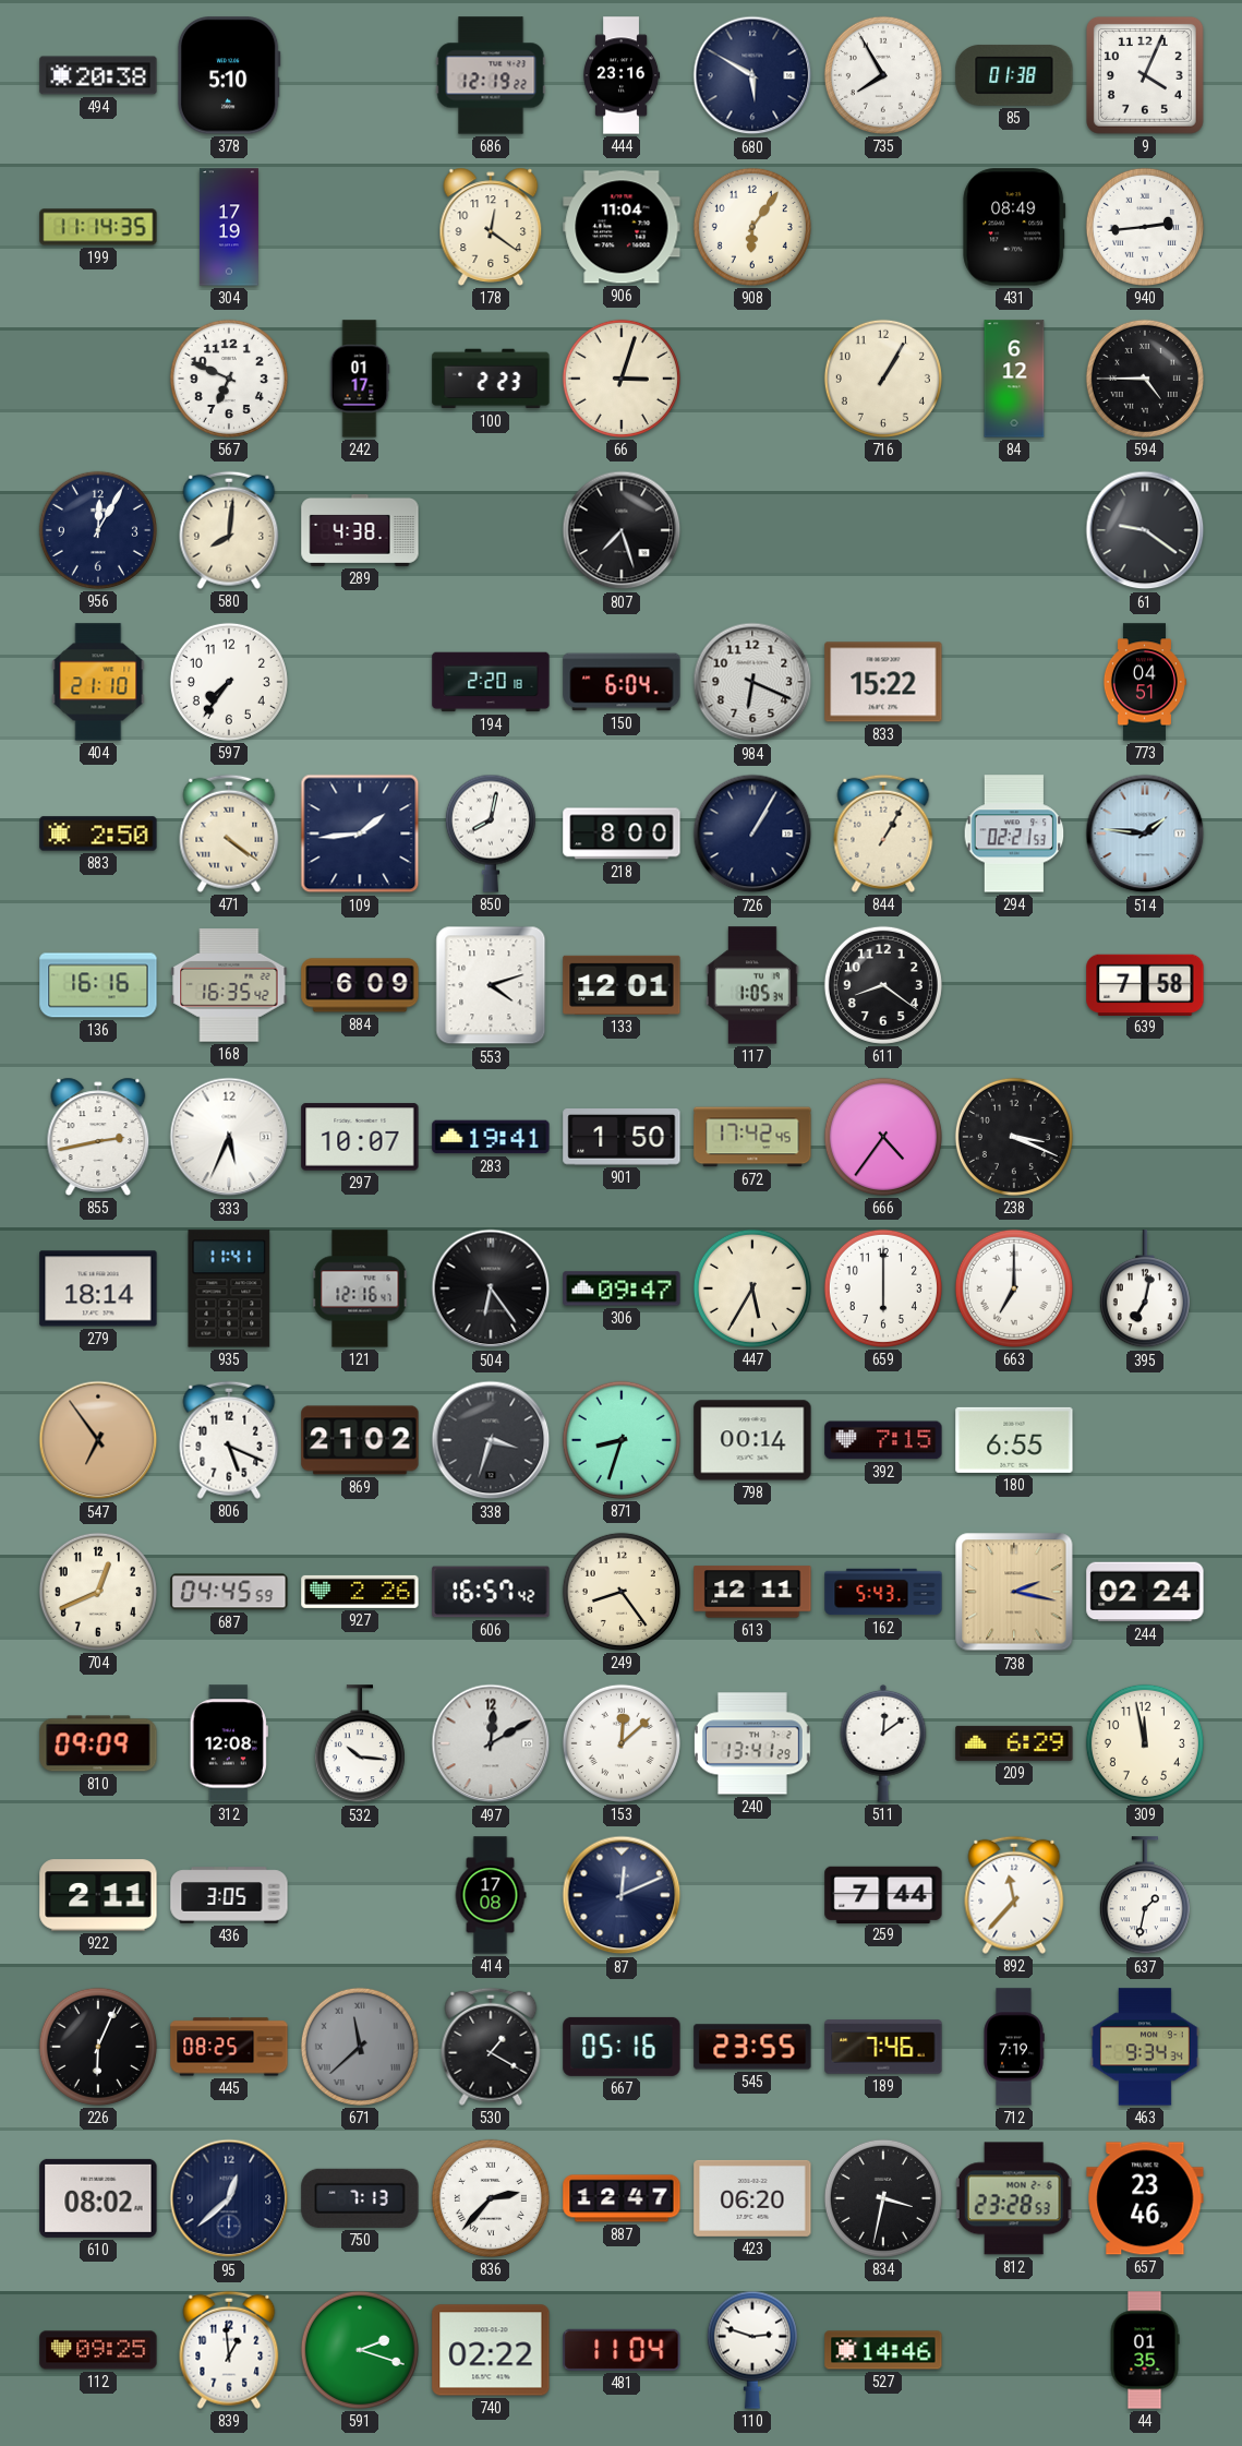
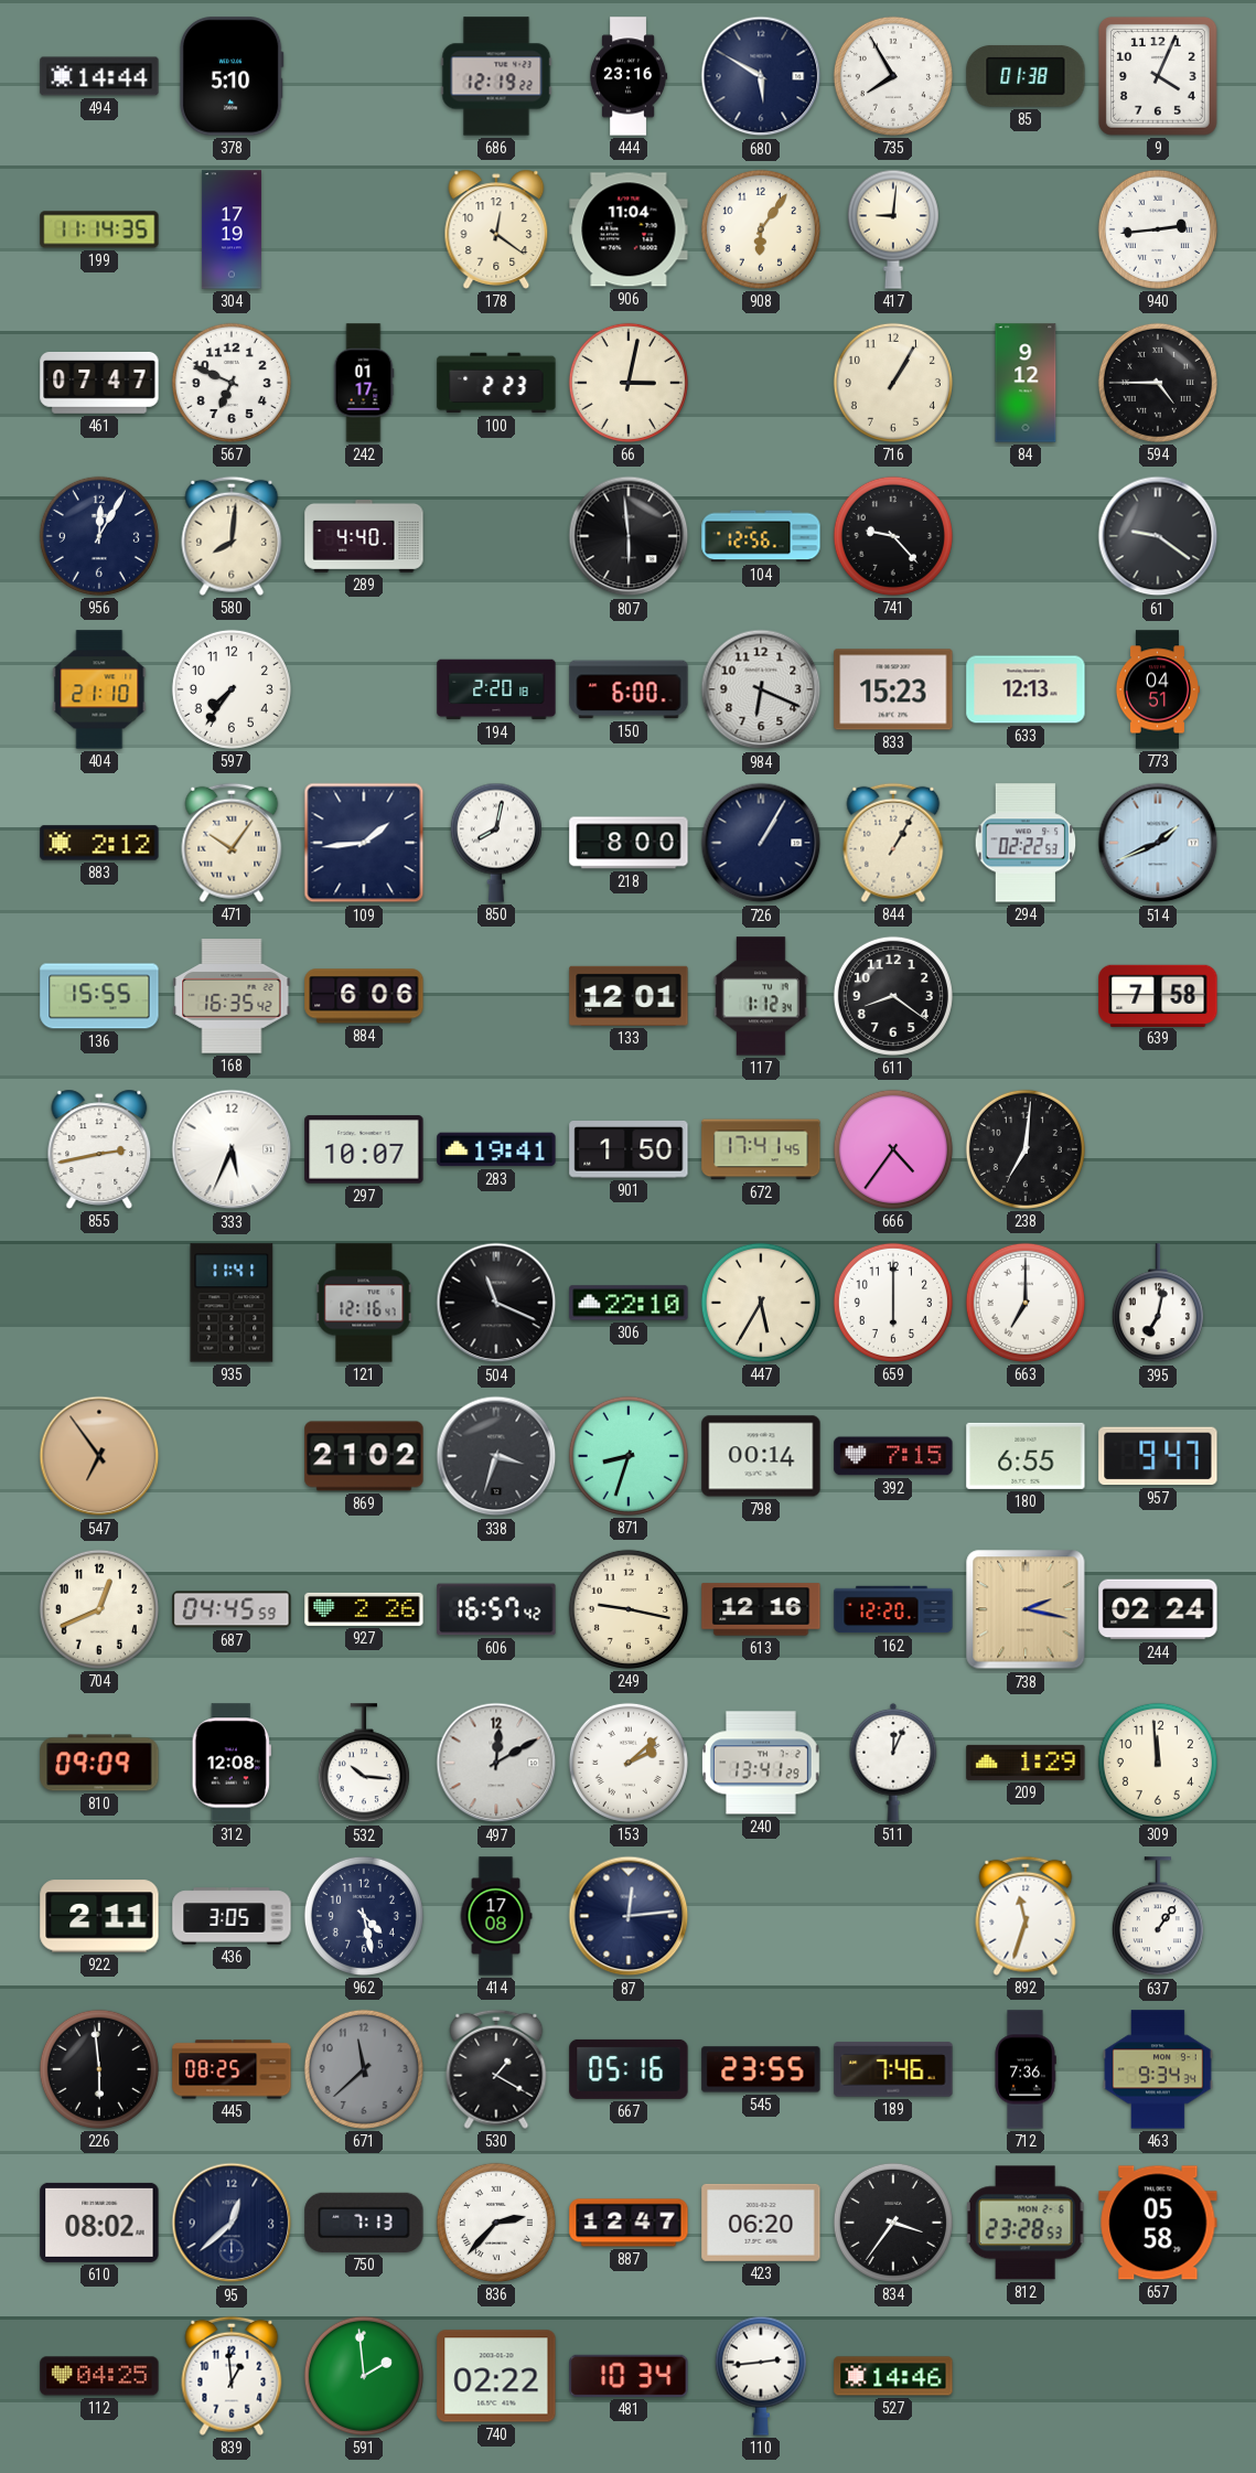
494: 20:38 -> 14:44 (99, 76)
417: none -> 9:01 (893, 229)
431: 08:49 -> none (1014, 227)
461: none -> 07:47 (99, 383)
66: 3:03 -> 3:02 (629, 383)
84: 6:12 -> 9:12 (1026, 383)
289: 4:38 -> 4:40 (364, 537)
807: 7:27 -> 5:59 (629, 536)
104: none -> 12:56 (761, 536)
741: none -> 9:23 (893, 536)
150: 6:04 -> 6:00 (629, 689)
833: 15:22 -> 15:23 (893, 689)
633: none -> 12:13 (1026, 689)
883: 2:50 -> 2:12 (99, 843)
471: 4:21 -> 10:06 (232, 843)
294: 02:21 -> 02:22 (1026, 843)
514: 1:46 -> 1:41 (1158, 843)
136: 16:16 -> 15:55 (99, 996)
884: 6:09 -> 6:06 (364, 996)
553: 4:12 -> none (491, 985)
117: 1:05 -> 1:12 (761, 996)
672: 17:42 -> 17:41 (761, 1149)
238: 3:19 -> 7:01 (1026, 1149)
279: 18:14 -> none (98, 1288)
504: 6:24 -> 11:19 (496, 1303)
306: 09:47 -> 22:10 (629, 1303)
806: 5:19 -> none (229, 1440)
957: none -> 9:47 (1158, 1456)
249: 8:24 -> 9:17 (629, 1609)
613: 12:11 -> 12:16 (761, 1609)
162: 5:43 -> 12:20 (893, 1609)
153: 12:08 -> 2:08 (629, 1763)
511: 12:09 -> 12:04 (893, 1763)
209: 6:29 -> 1:29 (1026, 1763)
309: 11:58 -> 11:59 (1158, 1763)
962: none -> 4:28 (364, 1916)
87: 12:11 -> 12:14 (629, 1916)
259: 7:44 -> none (883, 1894)
892: 11:37 -> 11:33 (1026, 1916)
637: 1:32 -> 1:06 (1158, 1917)
226: 6:04 -> 5:59 (99, 2069)
671 numerals: Roman -> Arabic (364, 2069)
712: 7:19 -> 7:36 (1026, 2069)
834: 3:32 -> 3:36 (893, 2223)
657: 23:46 -> 05:58 (1158, 2223)
112: 09:25 -> 04:25 (99, 2376)
591: 2:18 -> 1:59 (364, 2376)
481: 11:04 -> 10:34 (629, 2376)
110: 2:48 -> 2:44 (761, 2376)
44: 01:35 -> none (1145, 2350)
